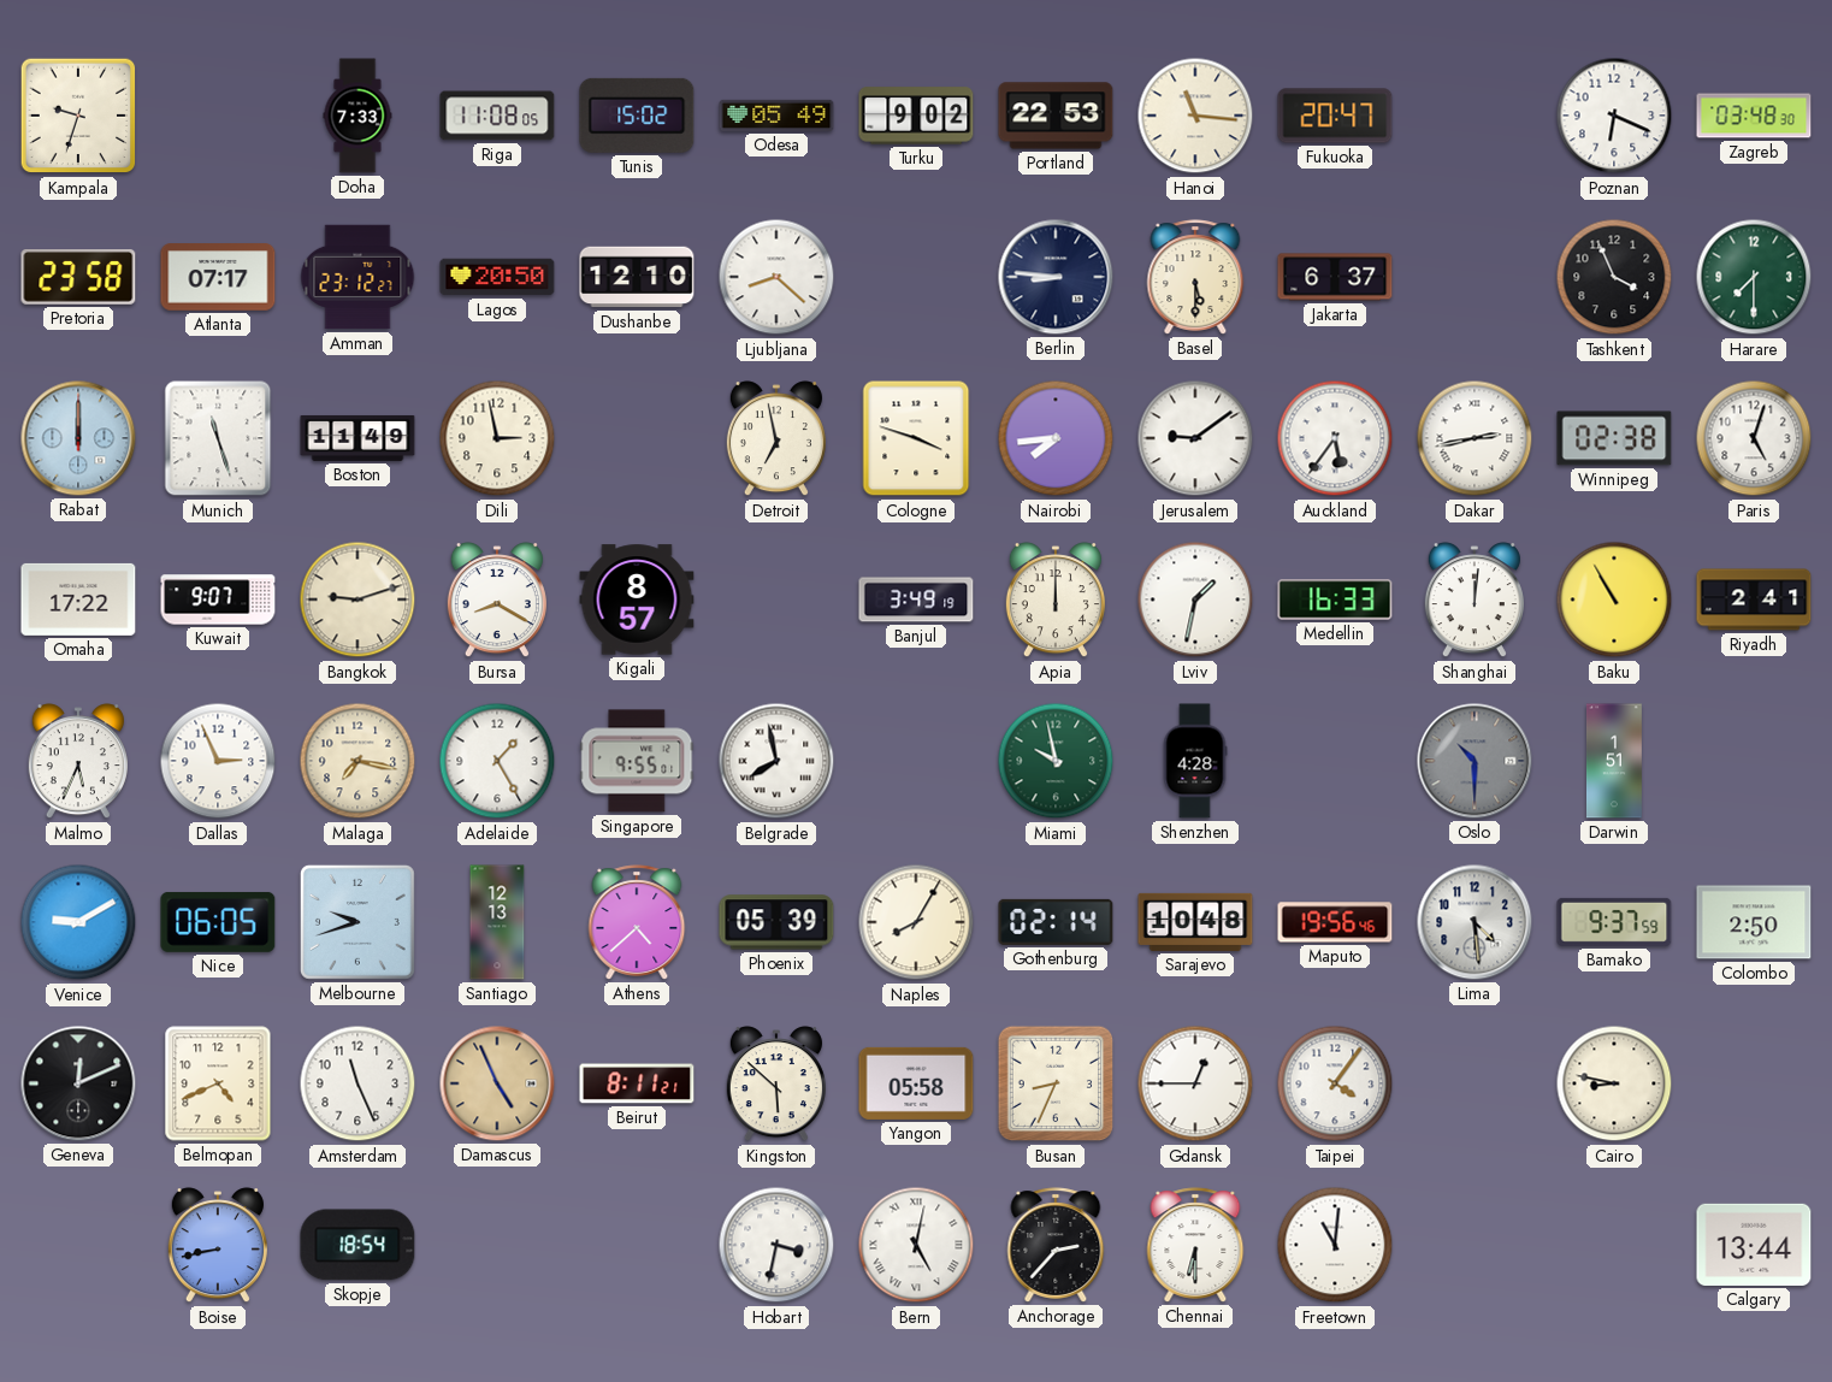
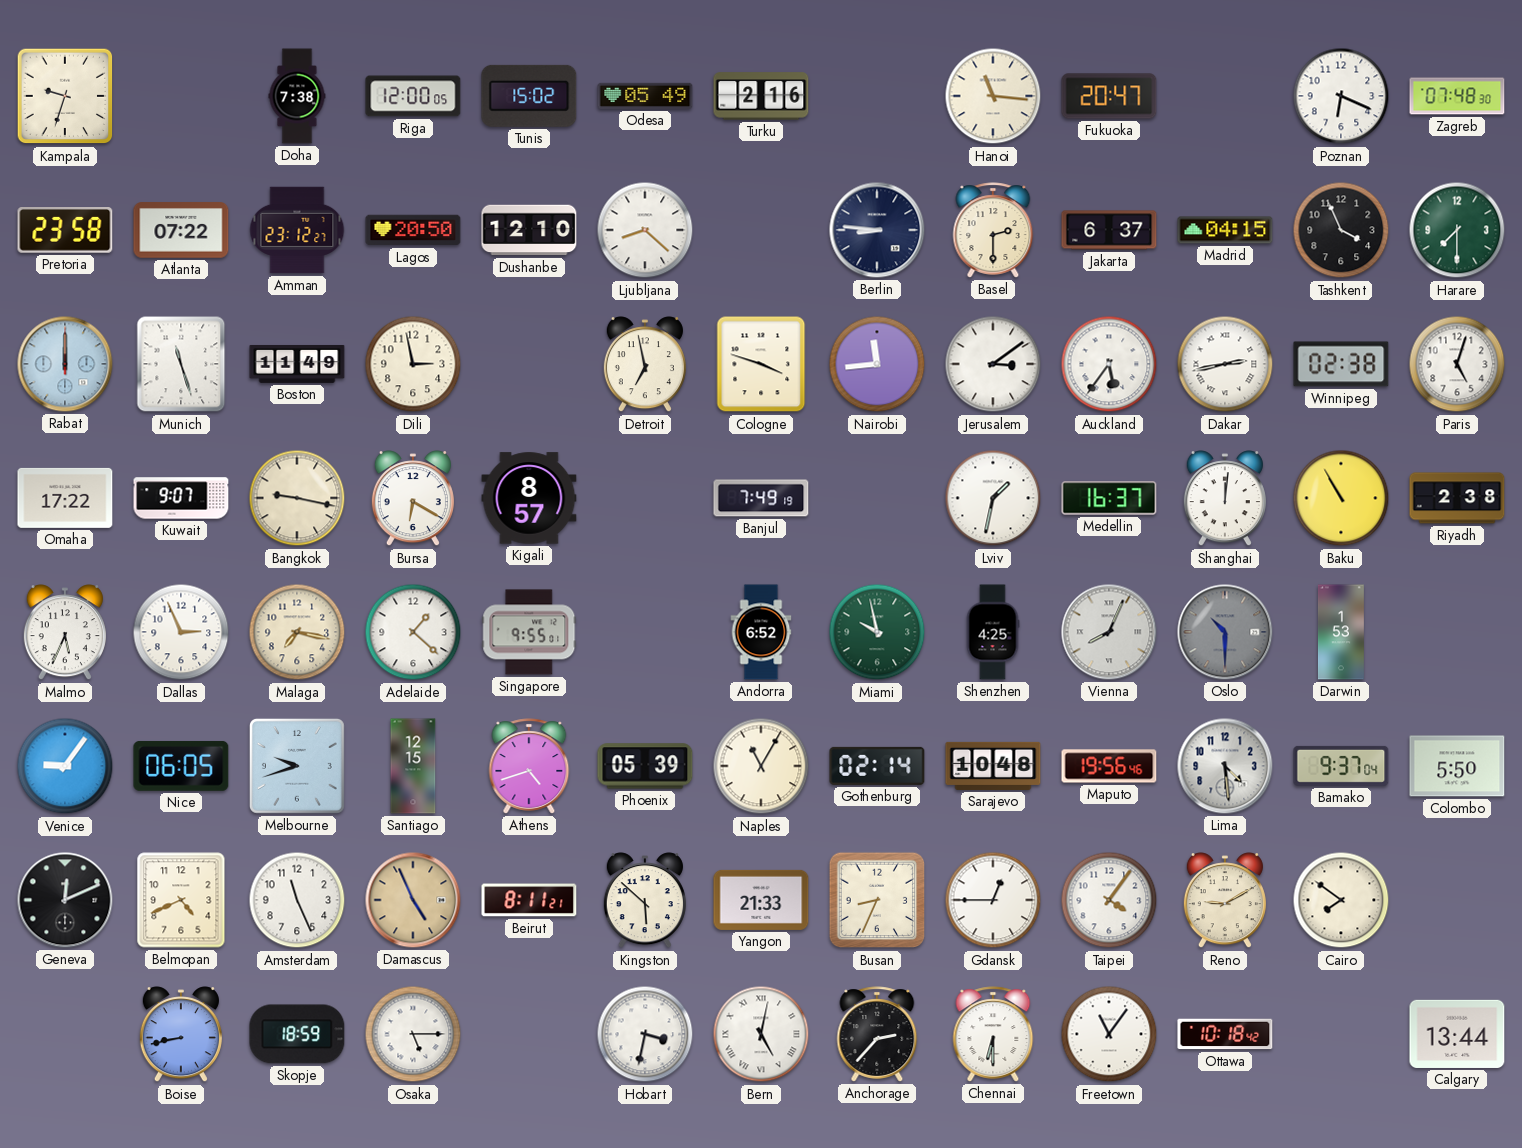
Doha: 7:33 -> 7:38 (297, 96)
Riga: 11:08 -> 12:00 (413, 96)
Turku: 9:02 -> 2:16 (761, 96)
Portland: 22:53 -> none (1056, 116)
Zagreb: 03:48 -> 07:48 (1457, 96)
Atlanta: 07:17 -> 07:22 (181, 230)
Basel: 5:30 -> 2:30 (993, 230)
Madrid: none -> 04:15 (1225, 230)
Nairobi: 7:44 -> 11:44 (877, 364)
Jerusalem: 9:09 -> 3:09 (993, 364)
Bangkok: 9:12 -> 9:17 (297, 498)
Bursa: 8:20 -> 6:20 (413, 499)
Banjul: 3:49 -> 7:49 (761, 498)
Apia: 12:00 -> none (1056, 601)
Medellin: 16:33 -> 16:37 (1109, 498)
Riyadh: 2:41 -> 2:38 (1457, 498)
Adelaide: 1:25 -> 1:22 (413, 632)
Belgrade: 7:58 -> none (776, 761)
Andorra: none -> 6:52 (761, 632)
Shenzhen: 4:28 -> 4:25 (993, 632)
Vienna: none -> 8:04 (1109, 632)
Darwin: 1:51 -> 1:53 (1341, 632)
Venice: 9:10 -> 9:06 (65, 766)
Santiago: 12:13 -> 12:15 (413, 766)
Athens: 4:38 -> 4:42 (529, 766)
Naples: 8:05 -> 11:05 (761, 766)
Bamako: 9:37:59 -> 9:37:04 (1341, 766)
Colombo: 2:50 -> 5:50 (1457, 766)
Yangon: 05:58 -> 21:33 (761, 900)
Reno: none -> 9:10 (1225, 901)
Cairo: 8:47 -> 7:51 (1341, 900)
Skopje: 18:54 -> 18:59 (297, 1034)
Osaka: none -> 5:15 (413, 1034)
Freetown: 11:01 -> 11:06 (1109, 1034)
Ottawa: none -> 10:18 (1225, 1034)
